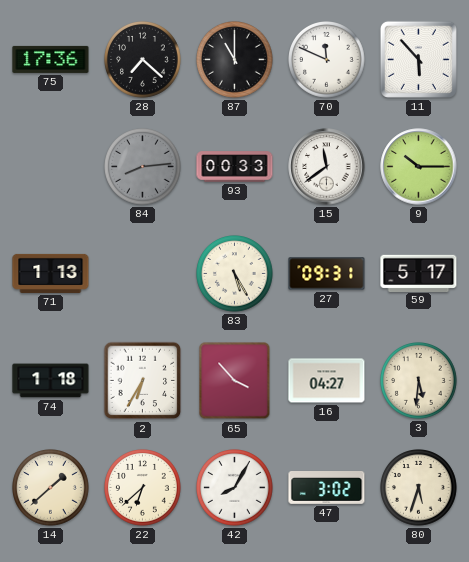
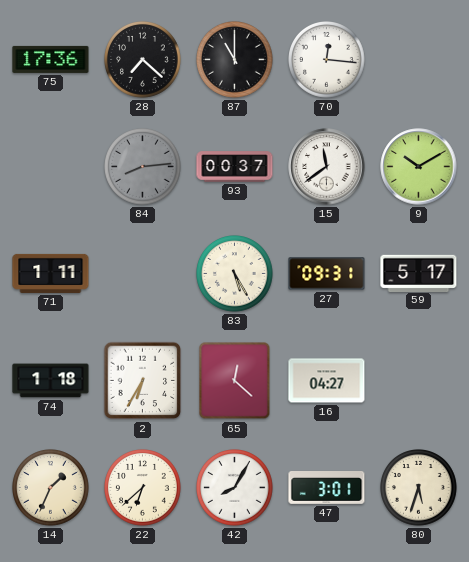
70: 11:49 -> 12:16 (327, 60)
11: 5:53 -> none (418, 59)
93: 00:33 -> 00:37 (235, 167)
9: 10:15 -> 10:10 (419, 167)
71: 1:13 -> 1:11 (51, 273)
65: 3:53 -> 12:22 (235, 381)
3: 5:31 -> none (419, 381)
14: 1:38 -> 1:34 (51, 488)
47: 3:02 -> 3:01 (327, 488)
